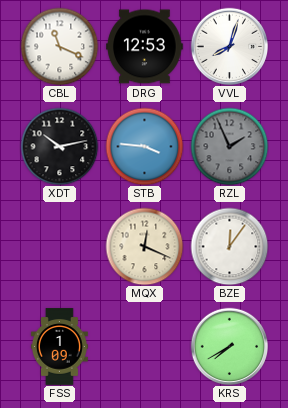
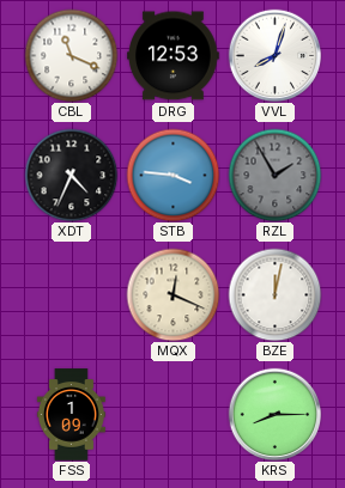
XDT: 10:13 -> 4:34 (71, 175)
RZL: 1:56 -> 1:55 (274, 175)
BZE: 12:06 -> 12:02 (274, 294)
KRS: 7:40 -> 8:15 (274, 414)
